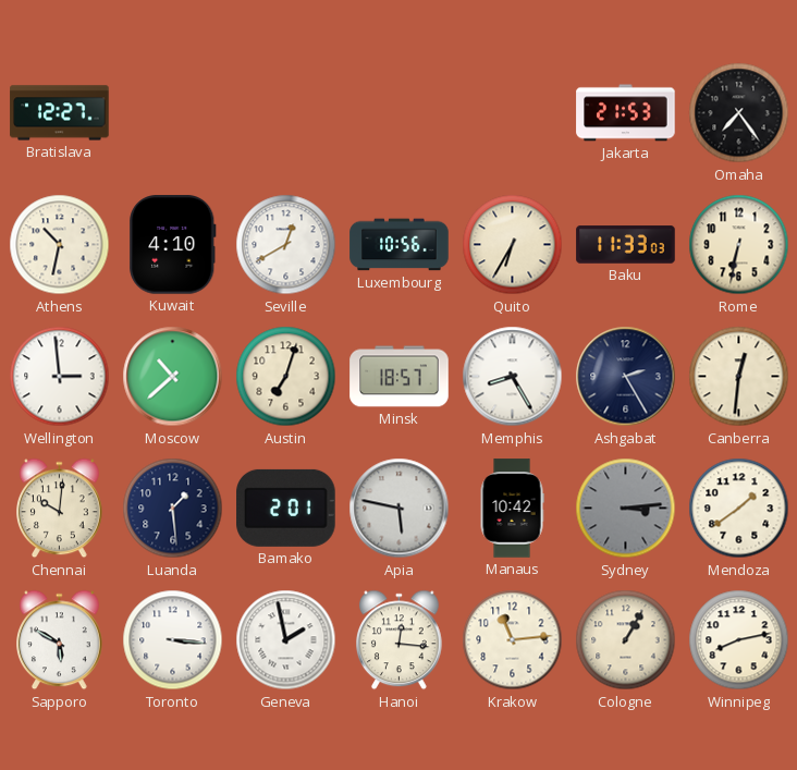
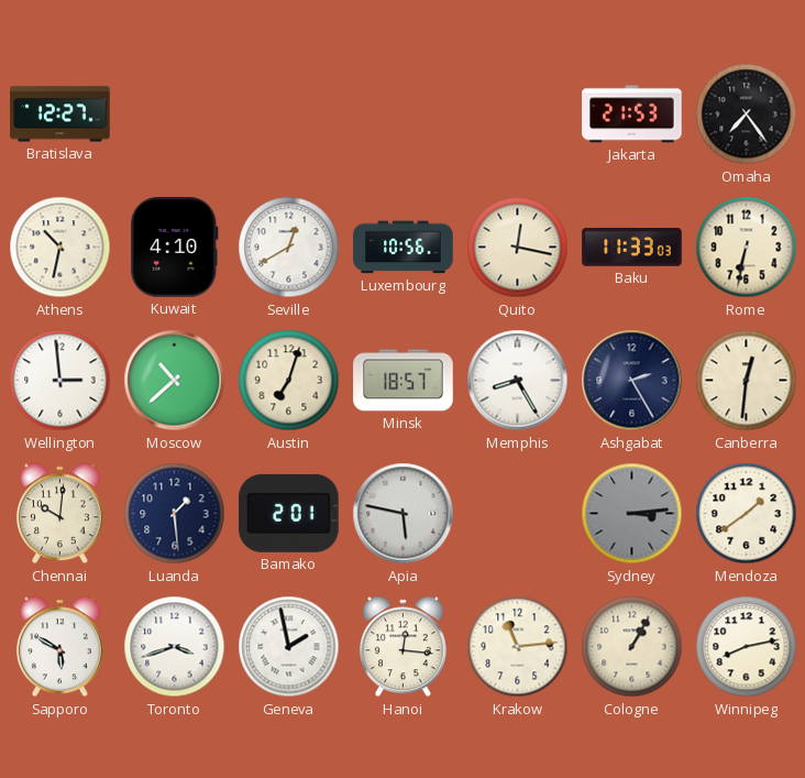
Quito: 6:35 -> 12:17 (518, 248)
Manaus: 10:42 -> none (512, 509)
Toronto: 3:16 -> 3:42 (175, 647)
